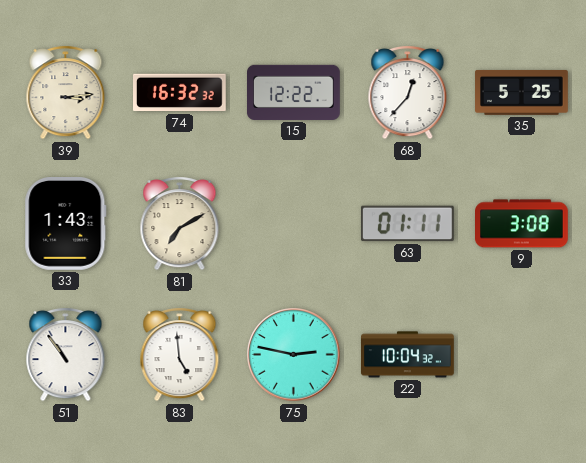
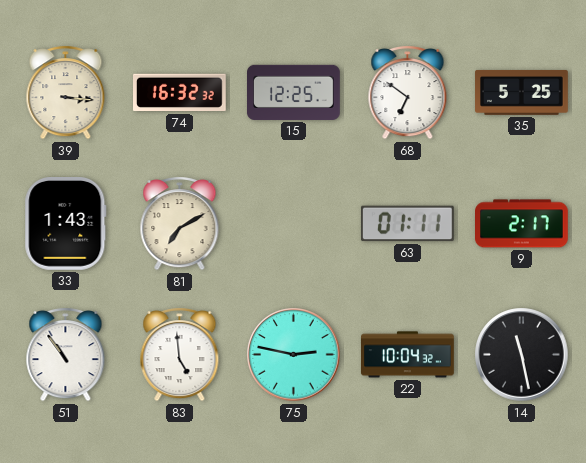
39: 3:14 -> 3:16 (66, 93)
15: 12:22 -> 12:25 (294, 92)
68: 12:37 -> 6:51 (408, 93)
9: 3:08 -> 2:17 (522, 224)
14: none -> 11:28 (522, 355)
